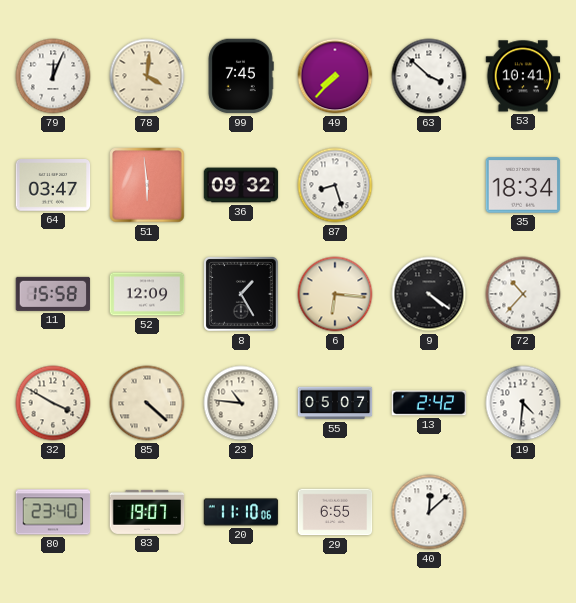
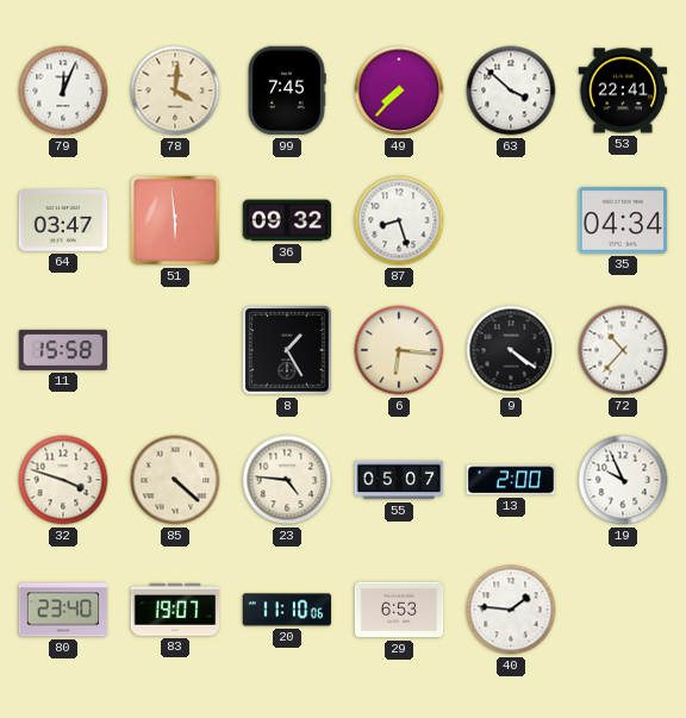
53: 10:41 -> 22:41 (623, 90)
35: 18:34 -> 04:34 (623, 220)
52: 12:09 -> none (147, 294)
32: 3:50 -> 3:48 (63, 480)
23: 10:46 -> 4:46 (287, 480)
13: 2:42 -> 2:00 (511, 480)
19: 4:31 -> 9:56 (623, 480)
29: 6:55 -> 6:53 (399, 610)
40: 12:08 -> 1:46 (511, 610)
